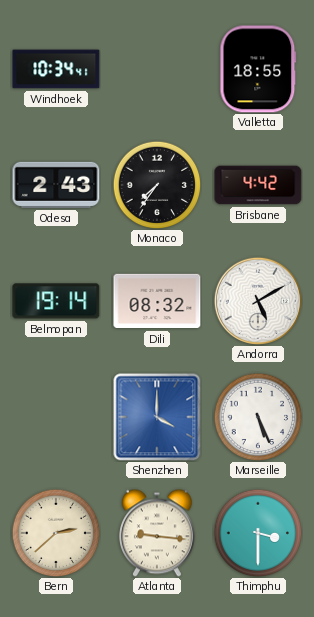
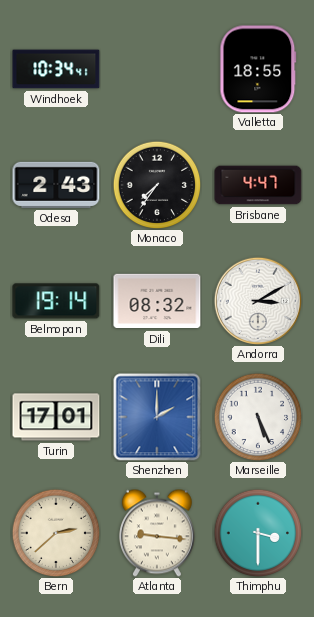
Brisbane: 4:42 -> 4:47 (258, 185)
Andorra: 5:10 -> 3:10 (257, 300)
Turin: none -> 17:01 (56, 417)
Shenzhen: 4:00 -> 2:00 (157, 417)
